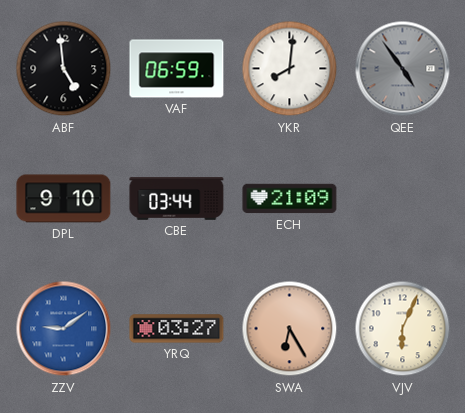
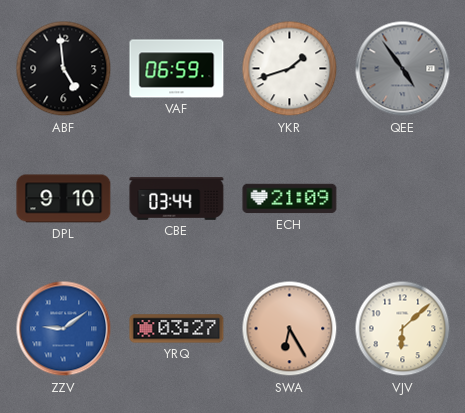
YKR: 8:01 -> 1:42 (290, 69)
VJV: 6:04 -> 6:08 (403, 329)
